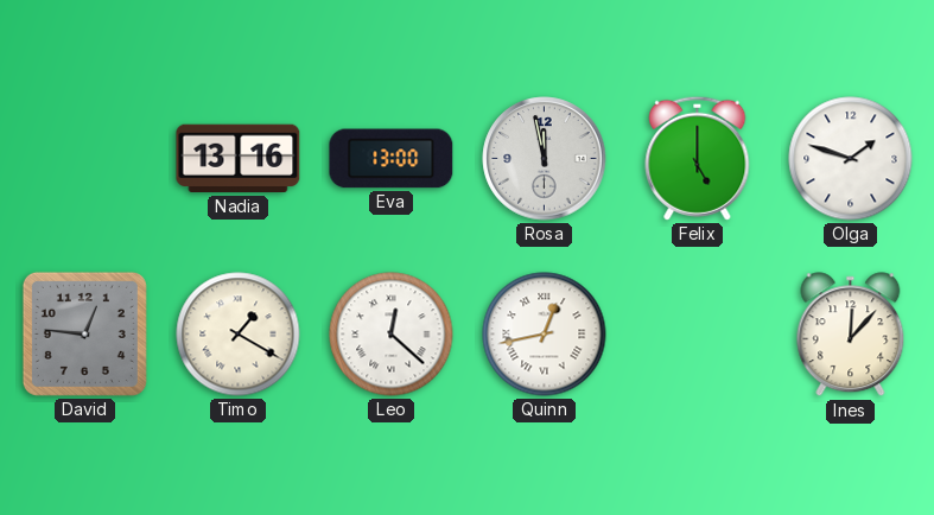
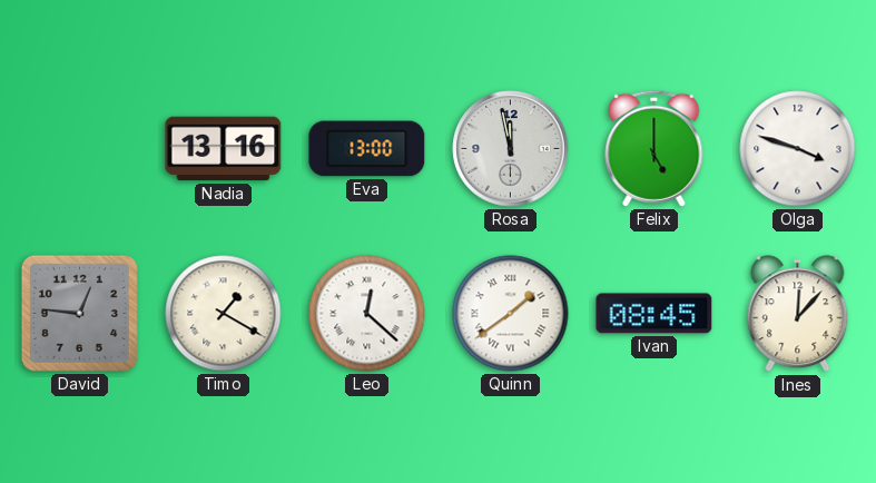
Olga: 1:48 -> 3:48 (798, 149)
Quinn: 12:43 -> 1:39 (511, 314)
Ivan: none -> 08:45 (654, 314)
